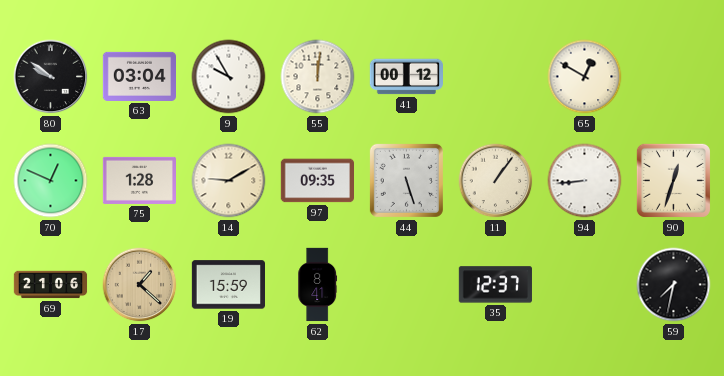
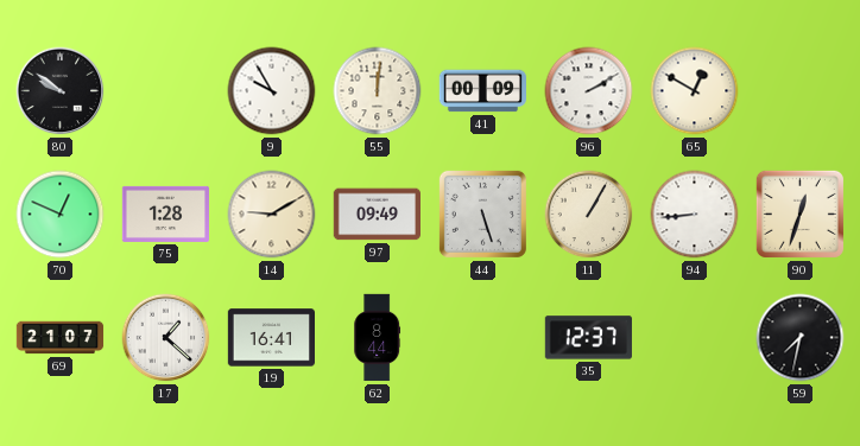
63: 03:04 -> none (139, 76)
41: 00:12 -> 00:09 (482, 91)
96: none -> 2:10 (589, 91)
97: 09:35 -> 09:49 (377, 215)
11: 1:06 -> 1:05 (589, 215)
69: 21:06 -> 21:07 (61, 338)
17 dial: champagne -> white (166, 338)
19: 15:59 -> 16:41 (271, 338)
62: 8:41 -> 8:44 (378, 338)
